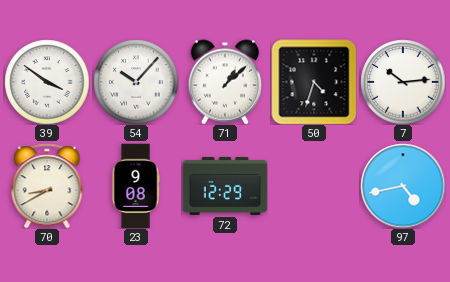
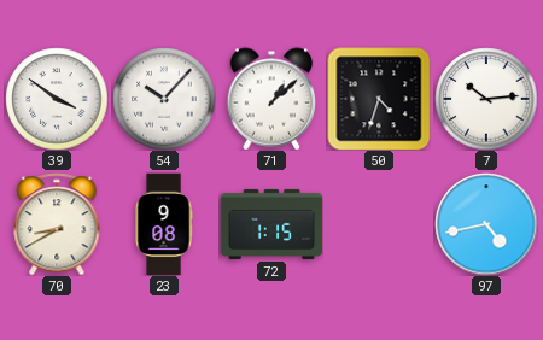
72: 12:29 -> 1:15 (271, 224)
